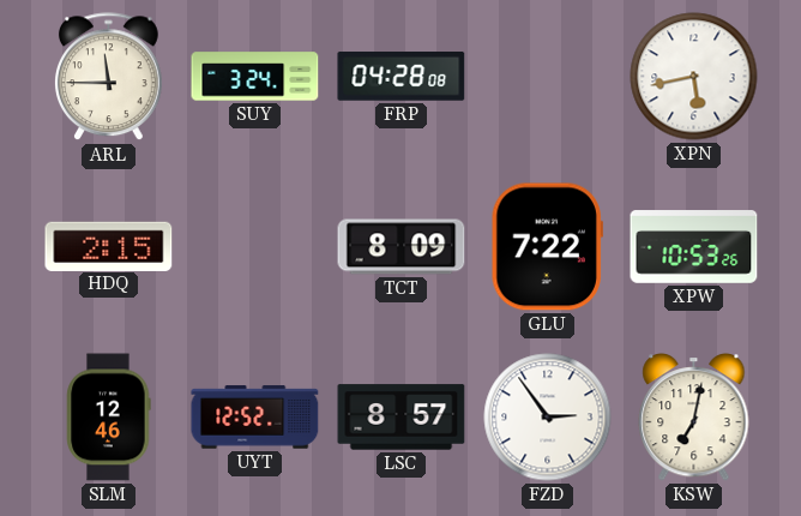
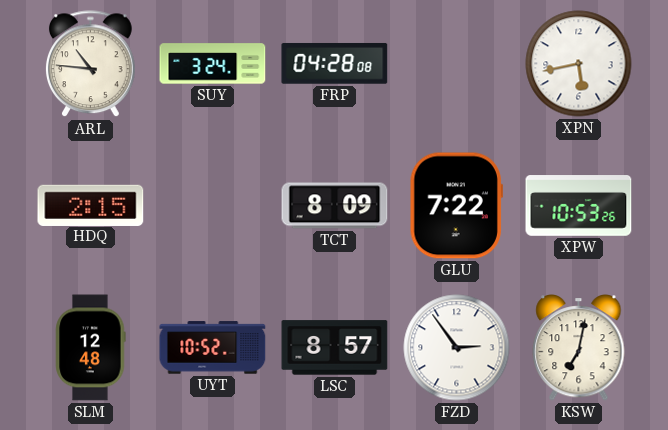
ARL: 11:45 -> 10:46 (90, 64)
SLM: 12:46 -> 12:48 (91, 348)
UYT: 12:52 -> 10:52 (213, 348)
